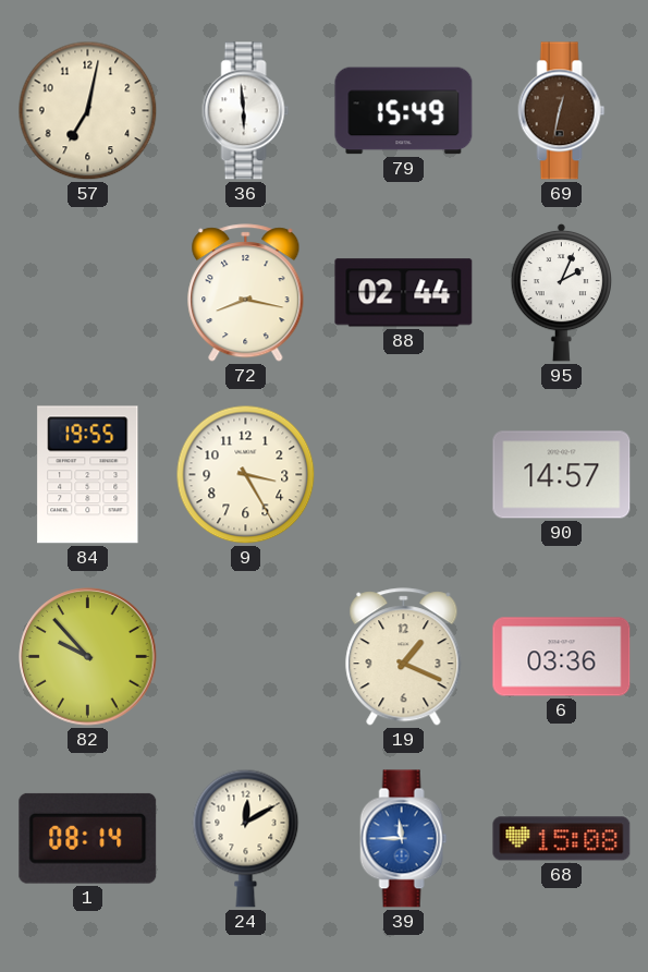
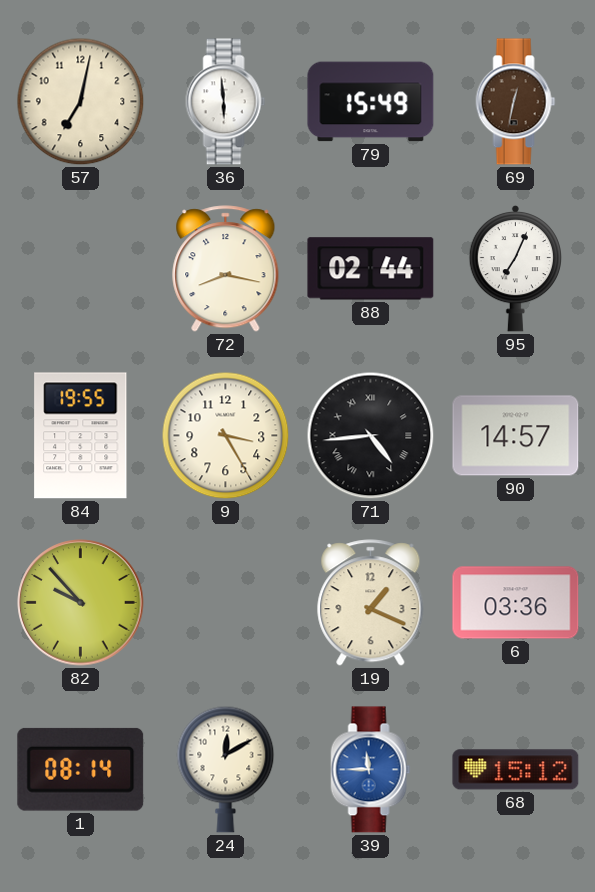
95: 2:04 -> 7:04 (515, 268)
71: none -> 4:44 (371, 436)
68: 15:08 -> 15:12 (516, 770)
